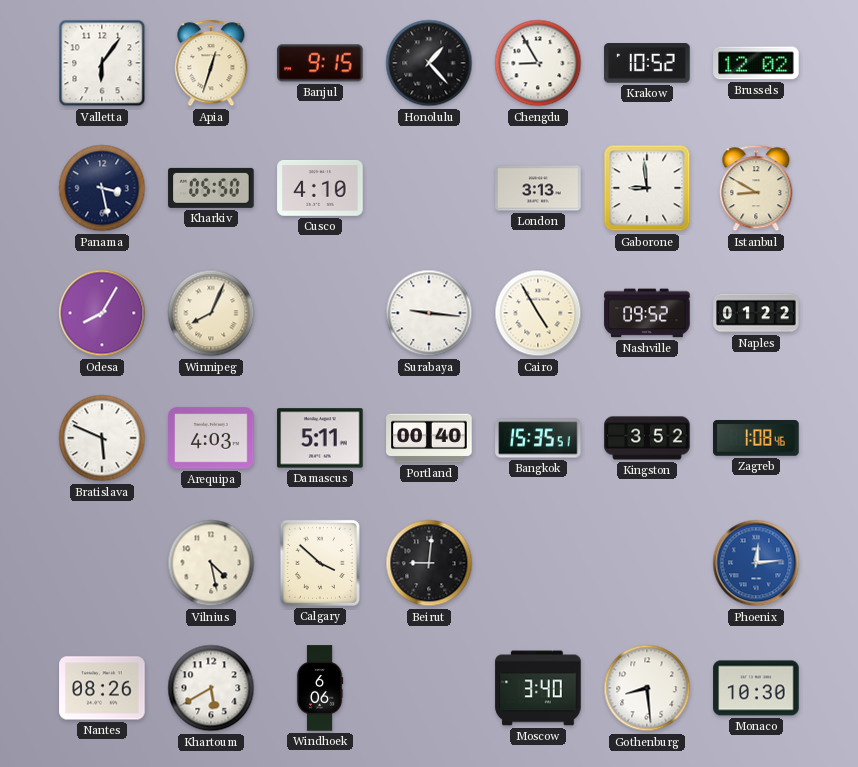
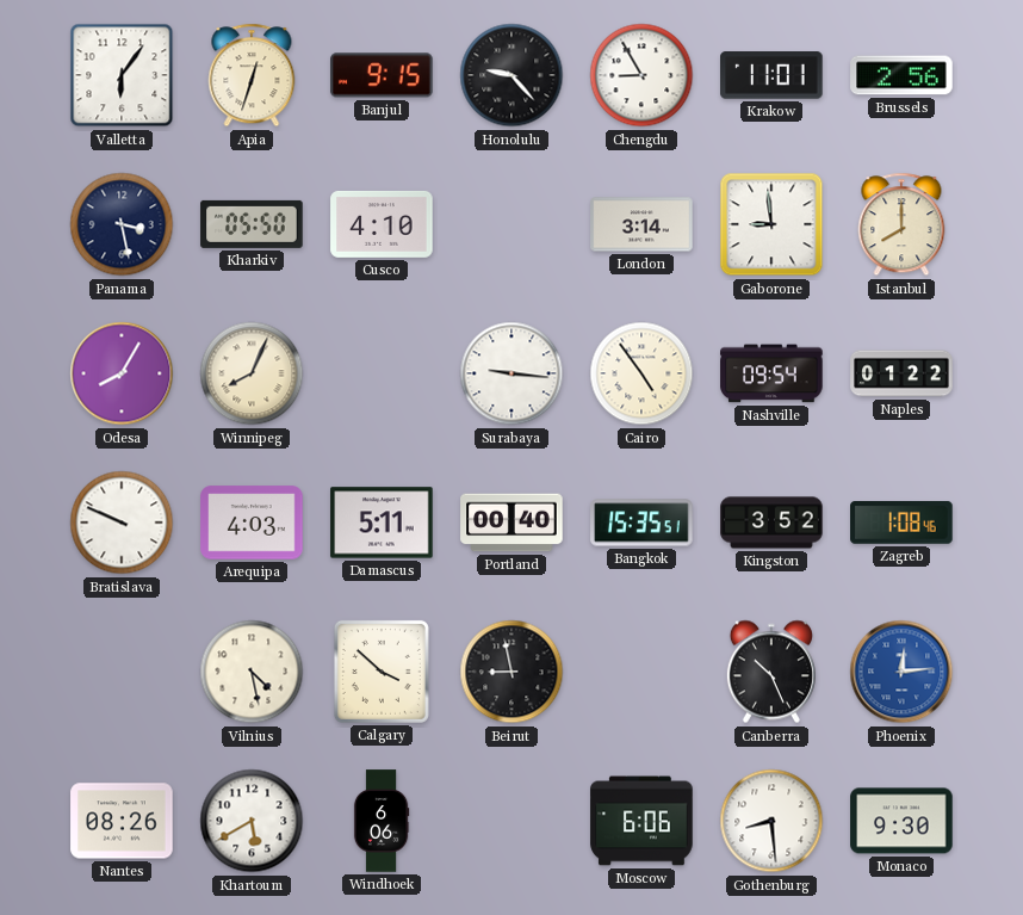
Honolulu: 1:23 -> 9:23 (511, 75)
Krakow: 10:52 -> 11:01 (771, 75)
Brussels: 12:02 -> 2:56 (901, 75)
London: 3:13 -> 3:14 (641, 224)
Istanbul: 8:50 -> 8:00 (901, 224)
Cairo: 4:55 -> 4:54 (641, 373)
Nashville: 09:52 -> 09:54 (771, 373)
Bratislava: 5:49 -> 9:49 (122, 523)
Beirut: 9:01 -> 8:58 (511, 672)
Canberra: none -> 10:26 (771, 672)
Moscow: 3:40 -> 6:06 (641, 821)
Monaco: 10:30 -> 9:30 (901, 821)
